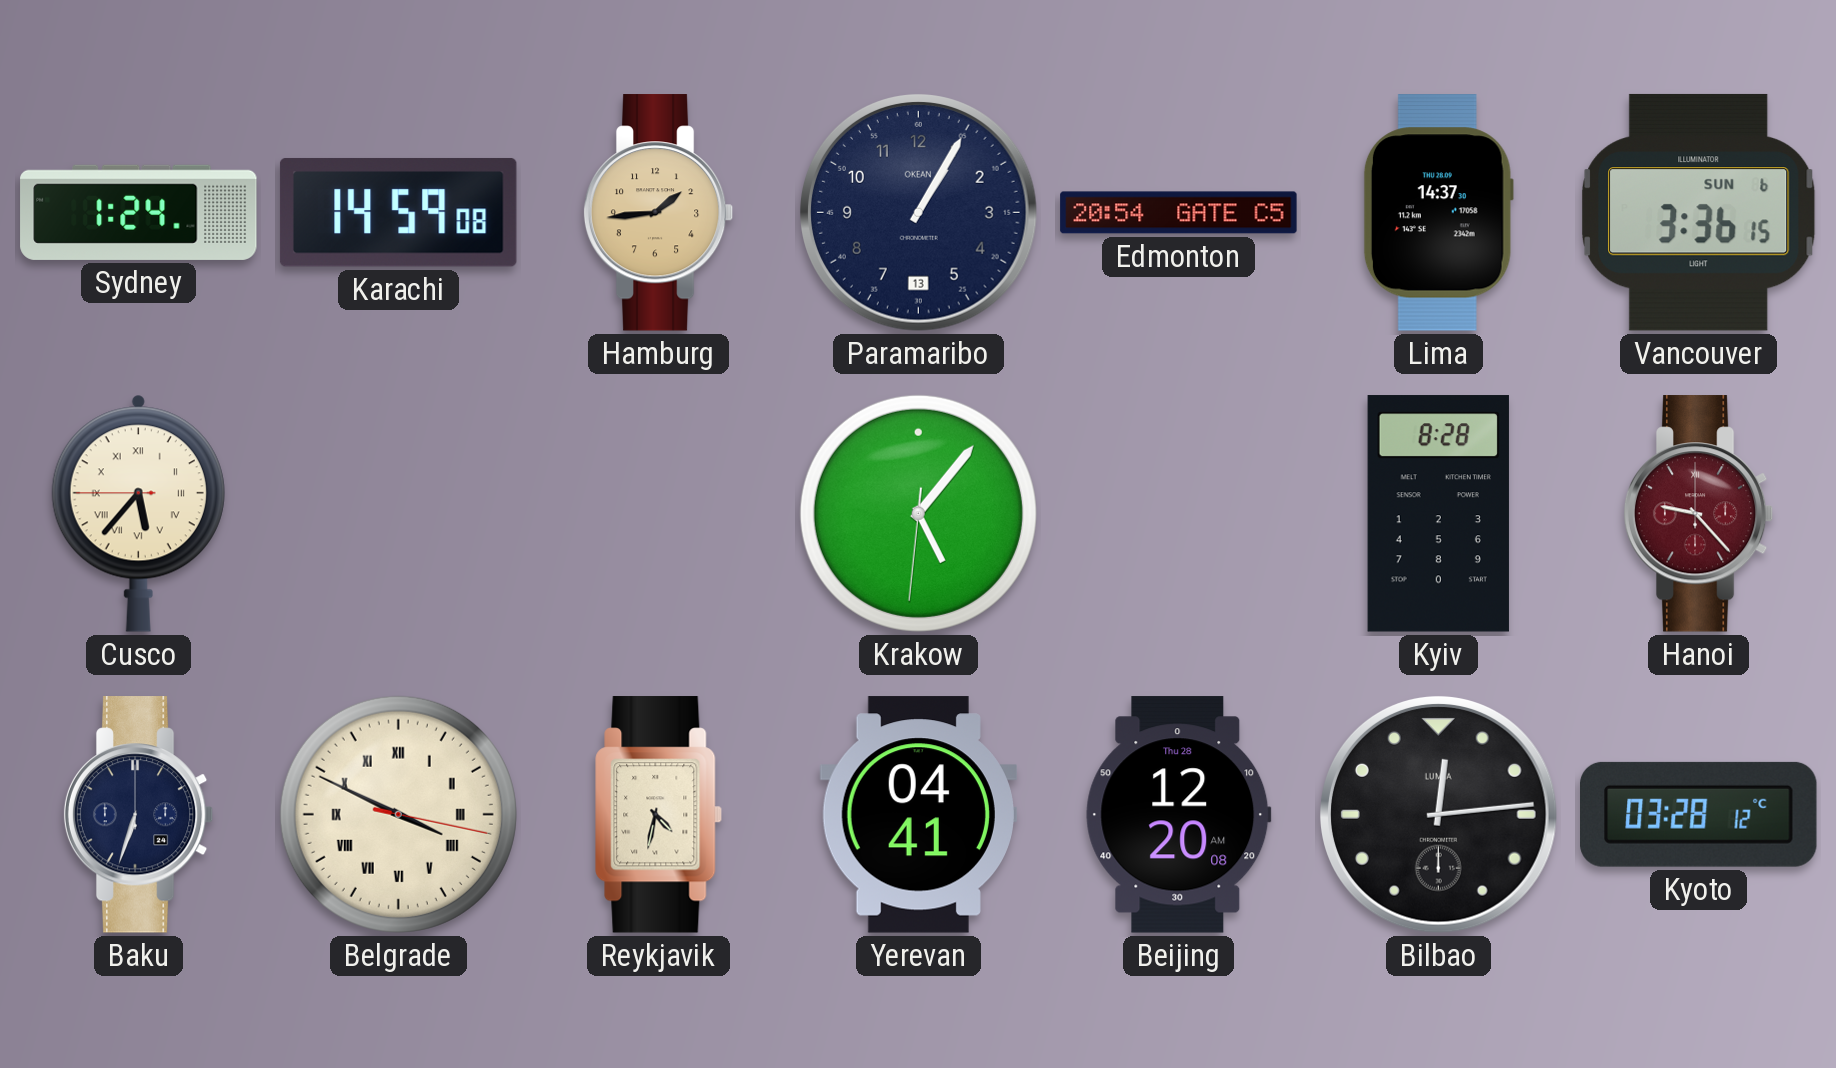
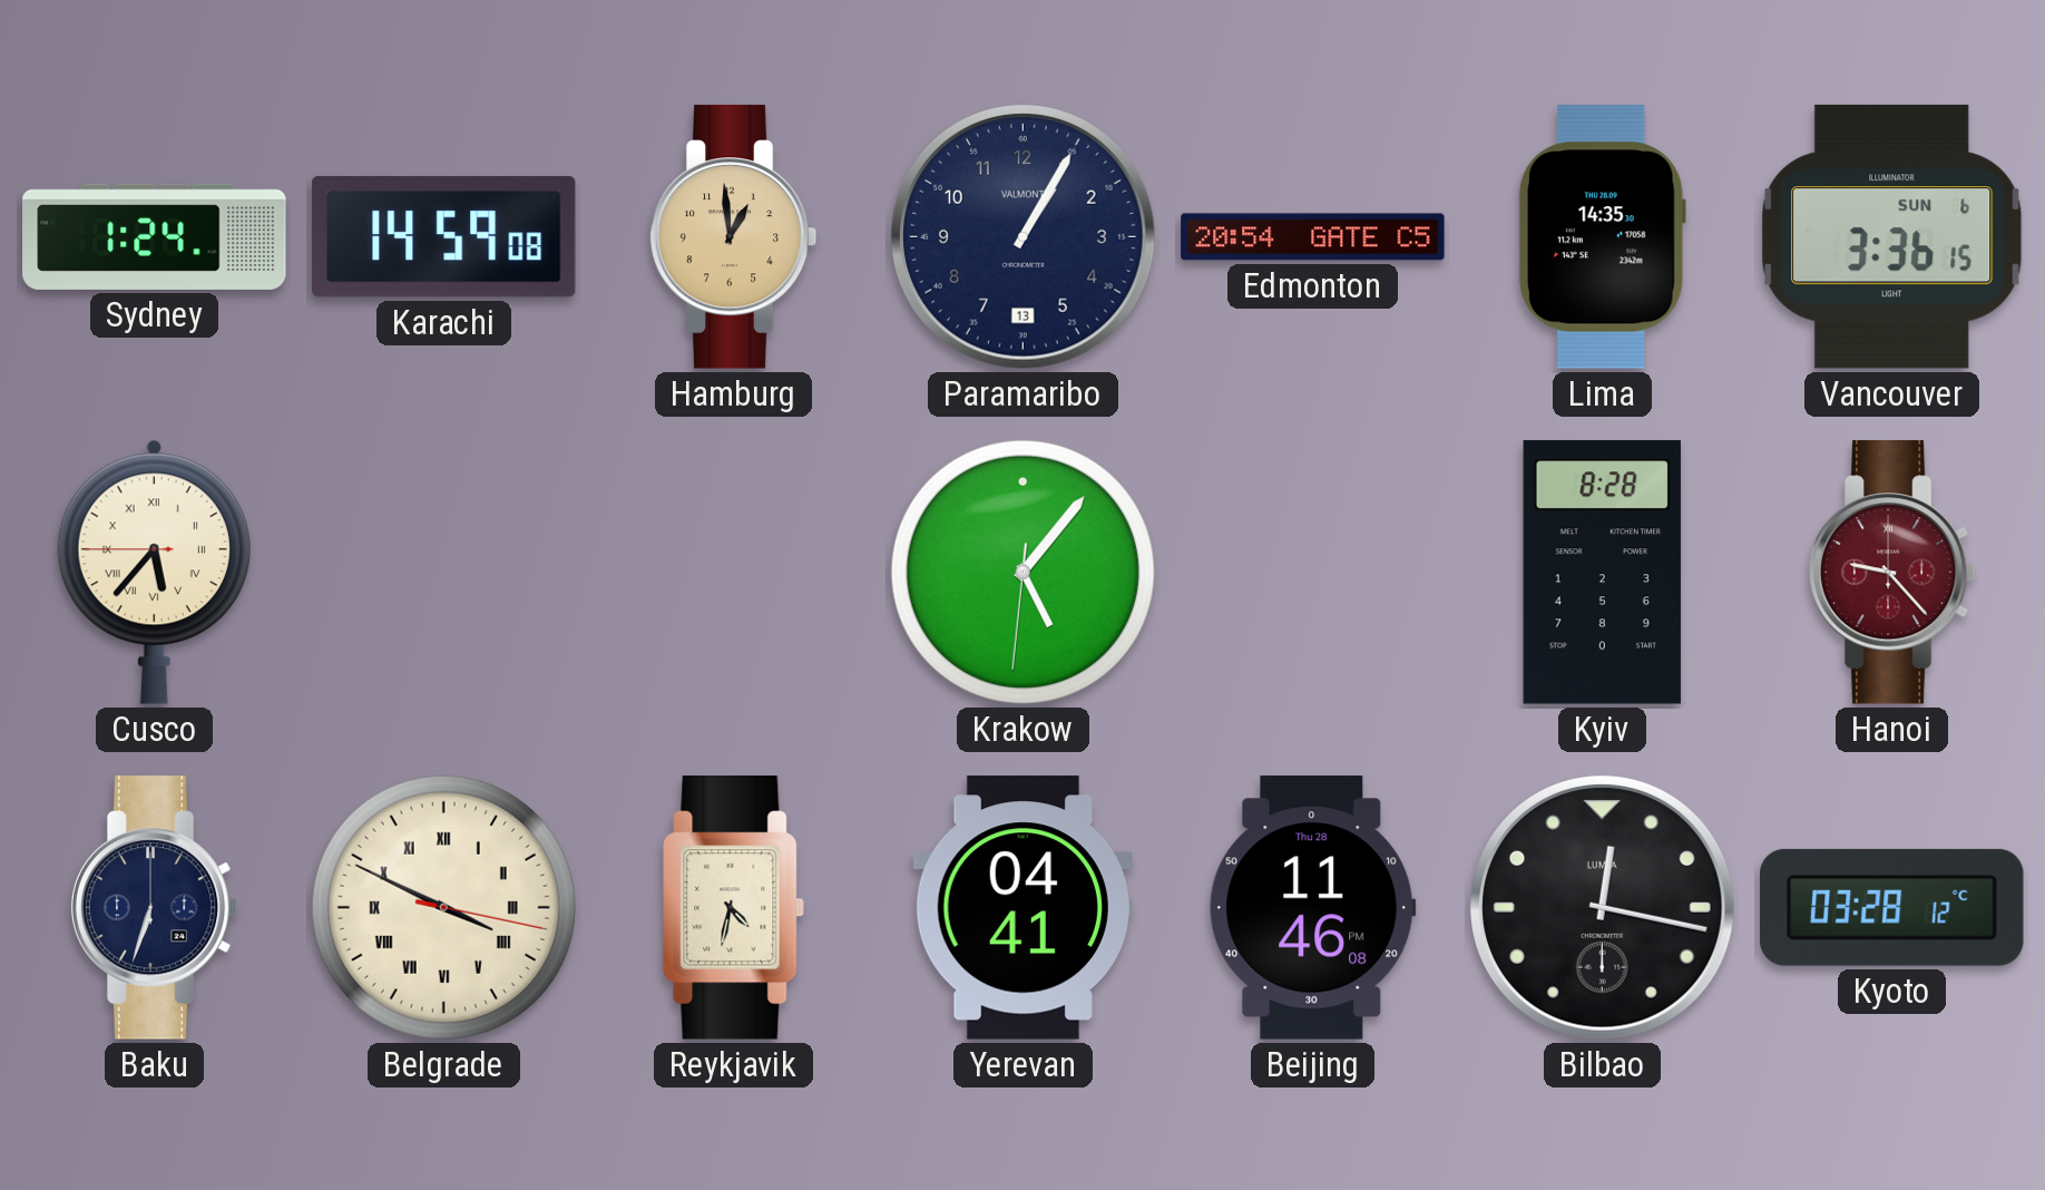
Hamburg: 1:44 -> 12:59 (734, 237)
Paramaribo brand: OKEAN -> VALMONT (1022, 236)
Lima: 14:37 -> 14:35 (1602, 237)
Beijing: 12:20 -> 11:46 (1313, 908)
Bilbao: 12:14 -> 12:17 (1602, 907)
